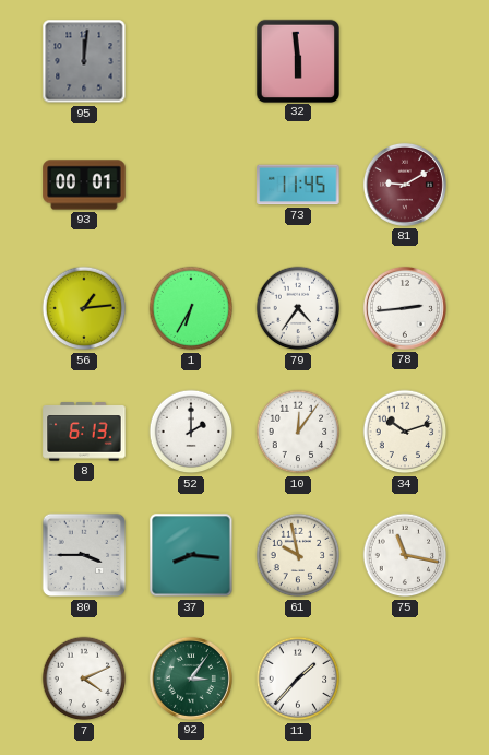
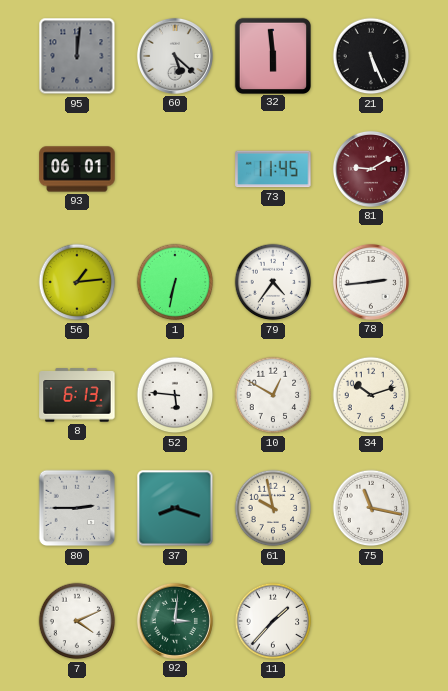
60: none -> 5:22 (175, 56)
21: none -> 5:26 (371, 56)
93: 00:01 -> 06:01 (77, 169)
1: 6:35 -> 6:32 (175, 282)
52: 2:00 -> 5:46 (175, 395)
10: 12:06 -> 12:50 (273, 395)
80: 3:45 -> 2:45 (77, 508)
37: 8:16 -> 8:18 (175, 508)
92: 3:06 -> 3:01 (175, 621)
